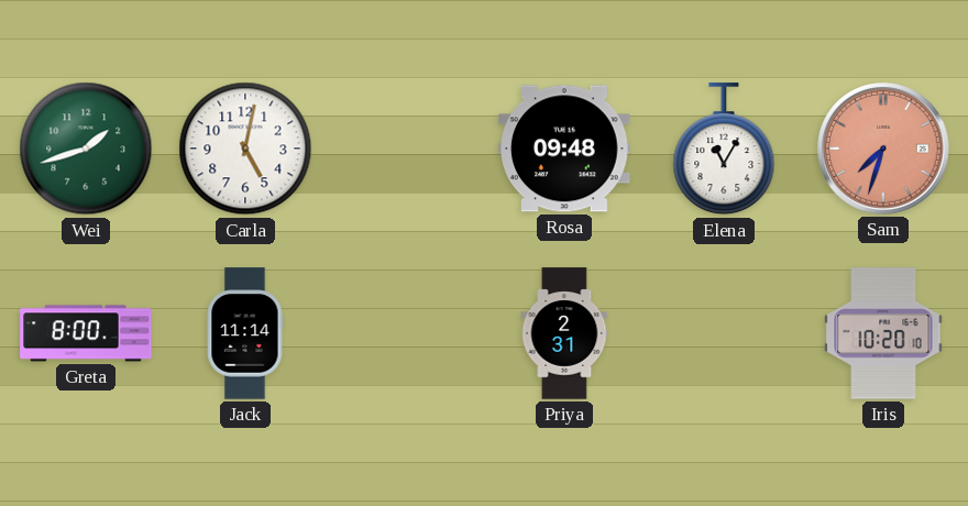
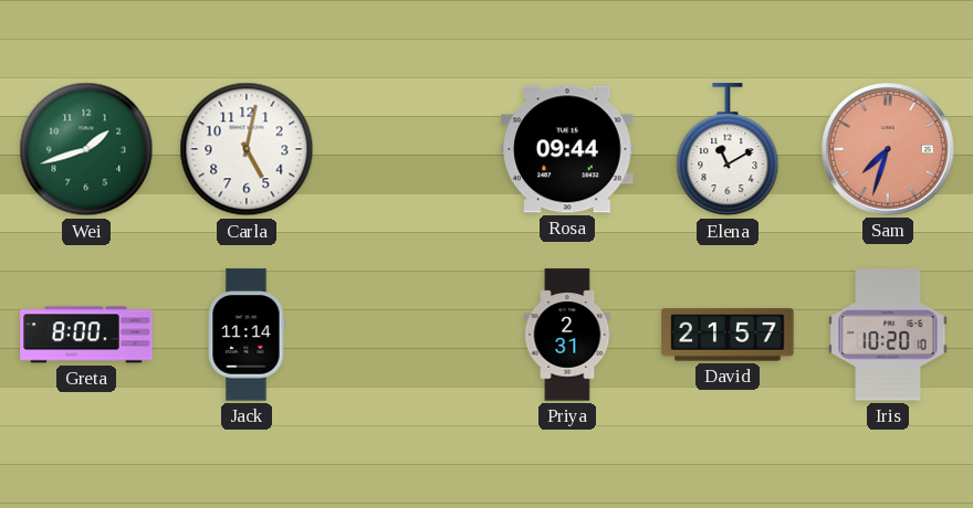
Rosa: 09:48 -> 09:44 (567, 149)
Elena: 11:05 -> 11:10 (728, 150)
David: none -> 21:57 (728, 335)
